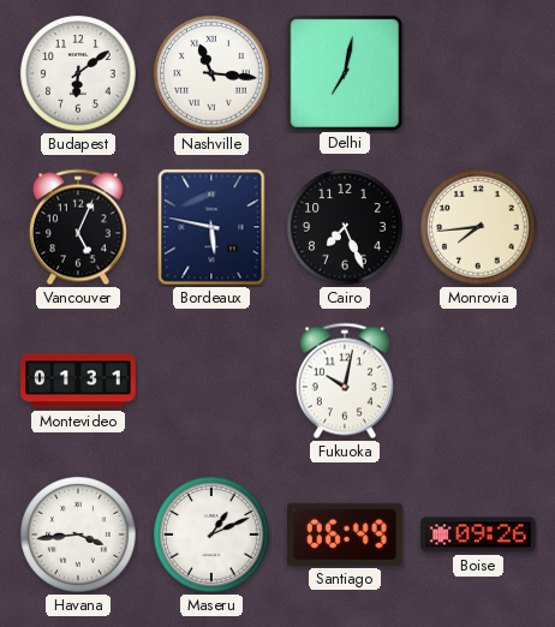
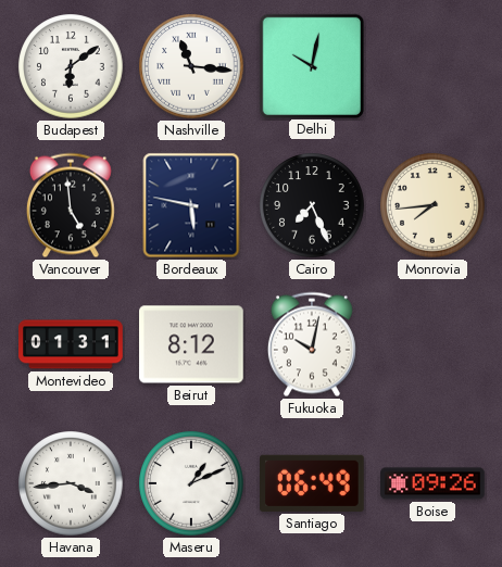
Delhi: 7:02 -> 10:02 (311, 65)
Vancouver: 5:04 -> 4:59 (71, 205)
Beirut: none -> 8:12 (192, 344)
